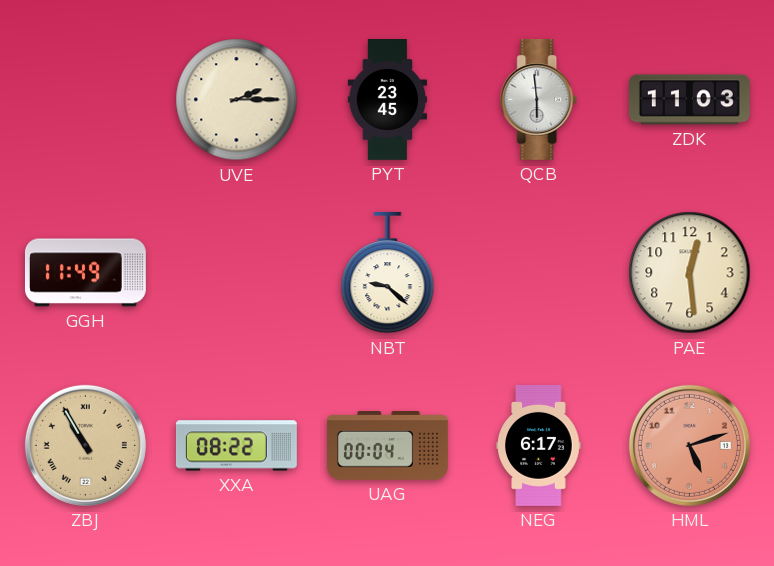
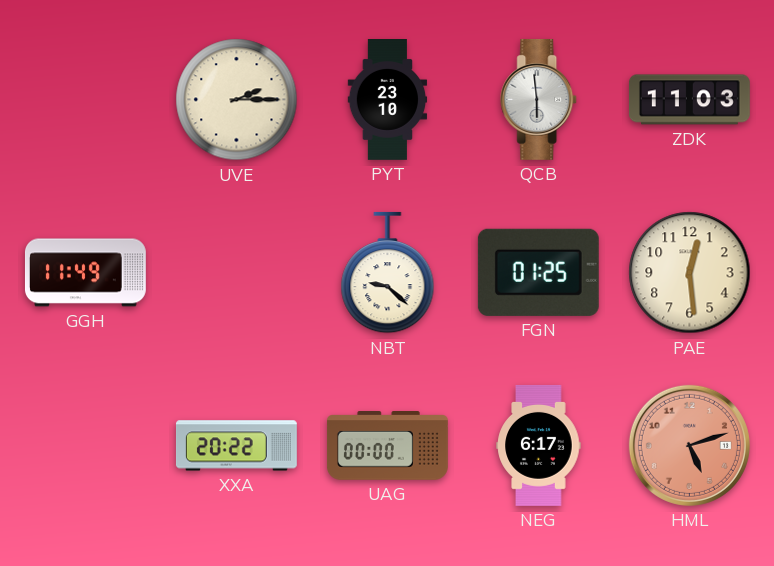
PYT: 23:45 -> 23:10 (388, 100)
FGN: none -> 01:25 (538, 272)
ZBJ: 10:55 -> none (85, 445)
XXA: 08:22 -> 20:22 (236, 446)
UAG: 00:04 -> 00:00 (387, 446)
